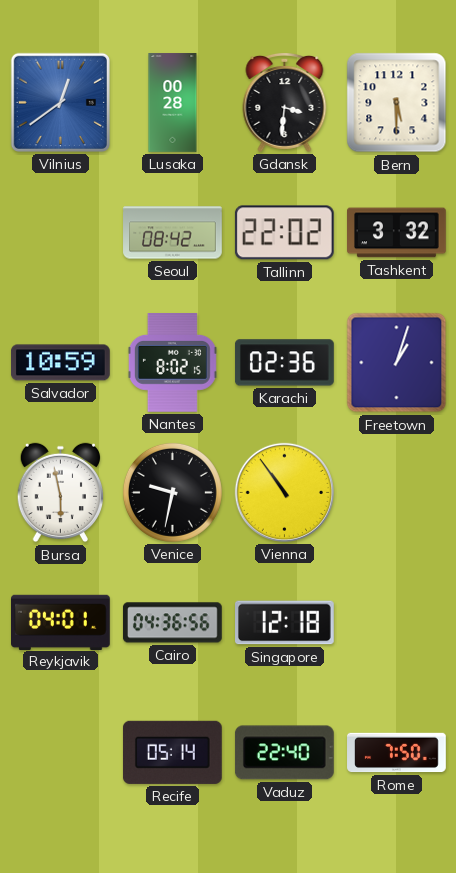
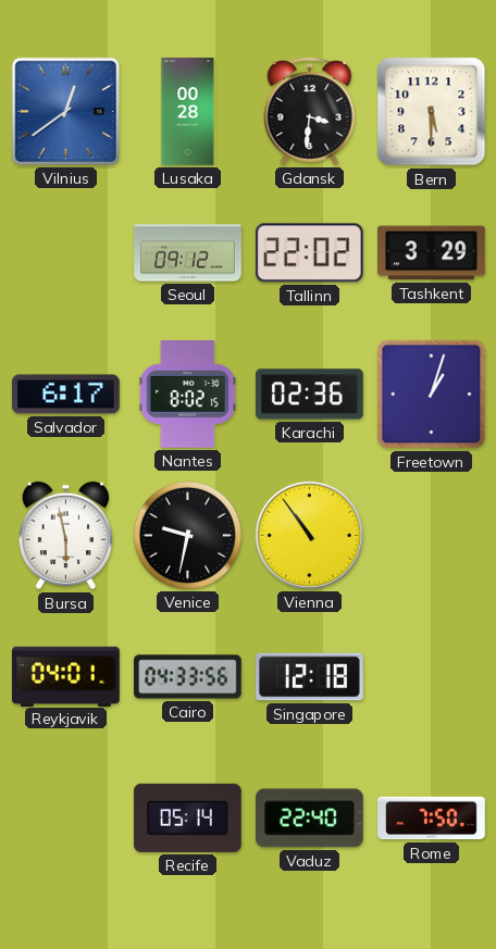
Seoul: 08:42 -> 09:12 (188, 253)
Tashkent: 3:32 -> 3:29 (432, 253)
Salvador: 10:59 -> 6:17 (66, 395)
Cairo: 04:36 -> 04:33 (187, 677)
